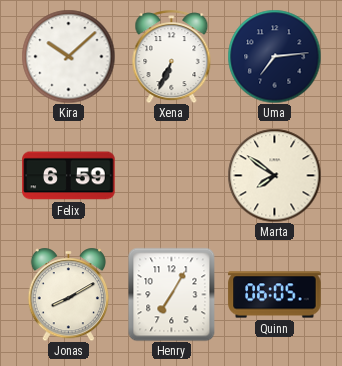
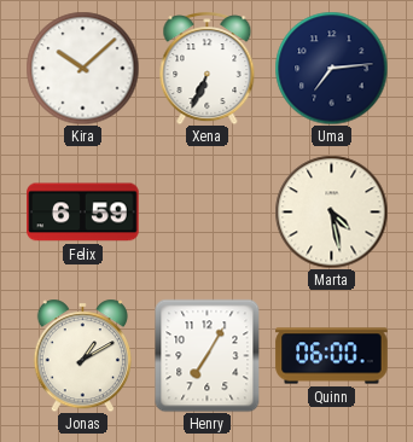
Marta: 7:51 -> 4:28 (331, 211)
Jonas: 8:10 -> 1:10 (82, 355)
Quinn: 06:05 -> 06:00 (332, 356)
